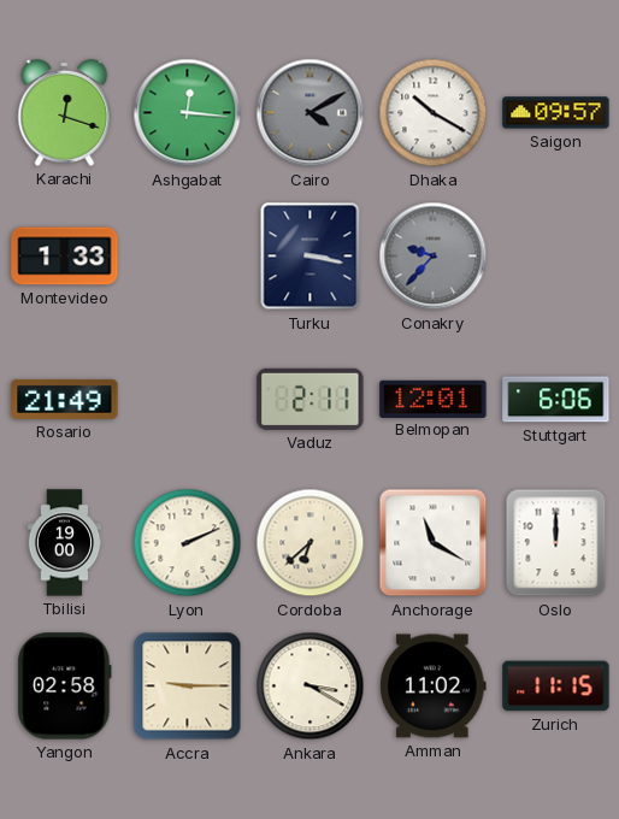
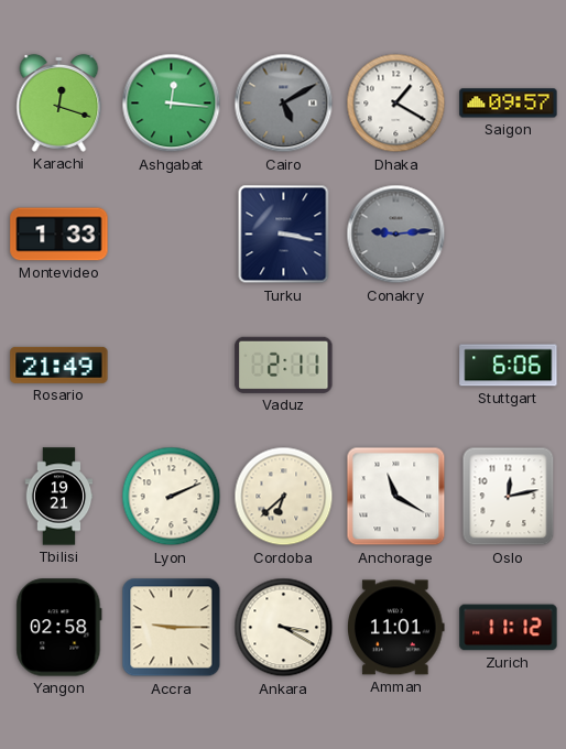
Cairo: 4:10 -> 5:10 (284, 104)
Dhaka: 10:20 -> 1:20 (396, 104)
Conakry: 9:37 -> 9:14 (396, 235)
Belmopan: 12:01 -> none (434, 399)
Tbilisi: 19:00 -> 19:21 (59, 497)
Oslo: 12:00 -> 12:13 (509, 497)
Amman: 11:02 -> 11:01 (396, 628)
Zurich: 11:15 -> 11:12 (509, 628)
